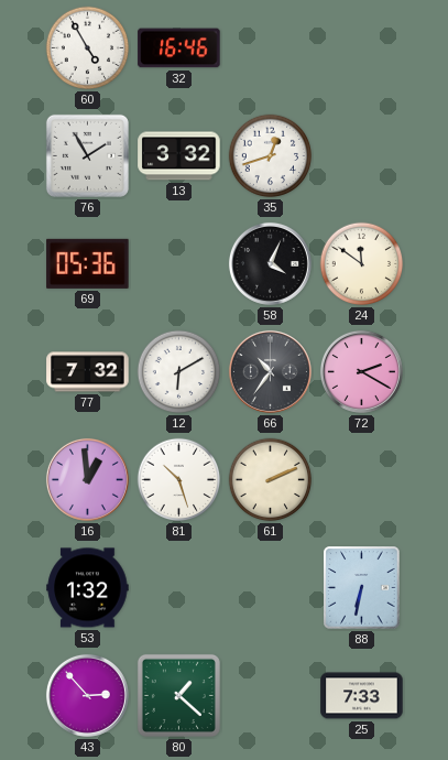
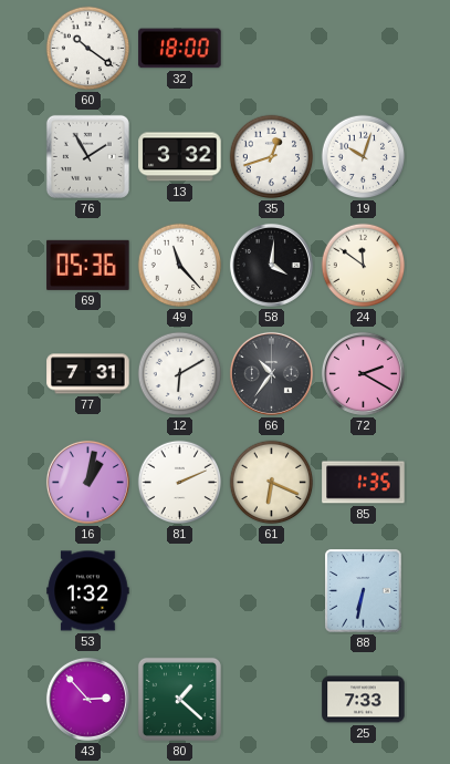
60: 4:55 -> 10:21 (88, 49)
32: 16:46 -> 18:00 (180, 49)
19: none -> 10:03 (364, 157)
49: none -> 11:23 (180, 266)
58: 4:04 -> 4:01 (271, 265)
77: 7:32 -> 7:31 (88, 374)
16: 12:59 -> 1:02 (87, 482)
81: 10:27 -> 2:11 (180, 483)
61: 2:11 -> 6:19 (272, 483)
85: none -> 1:35 (364, 483)
